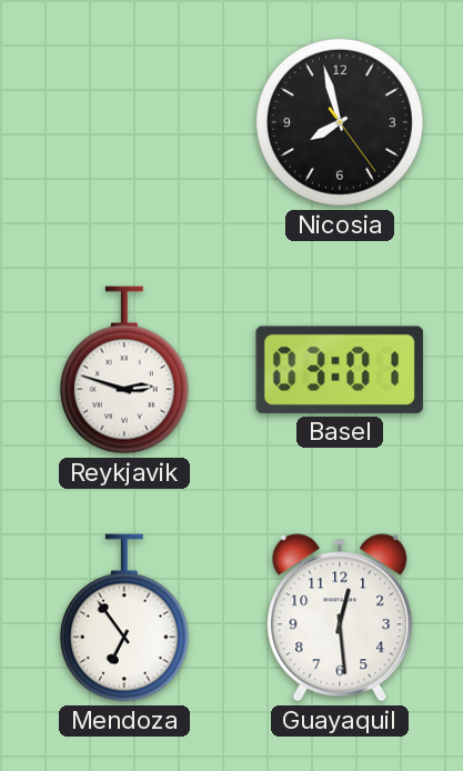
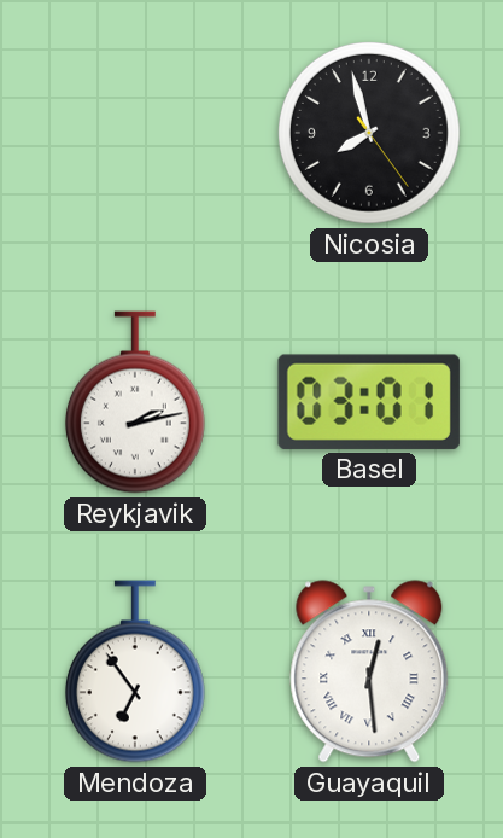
Reykjavik: 2:48 -> 2:13 (135, 402)
Guayaquil numerals: Arabic -> Roman (369, 671)
